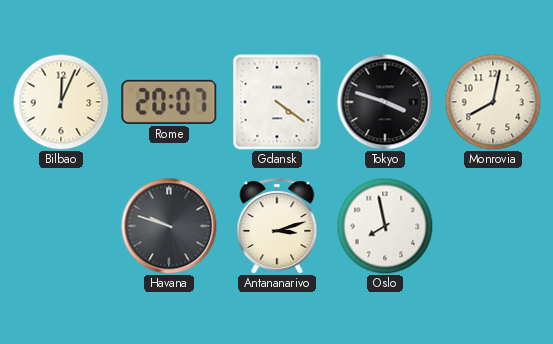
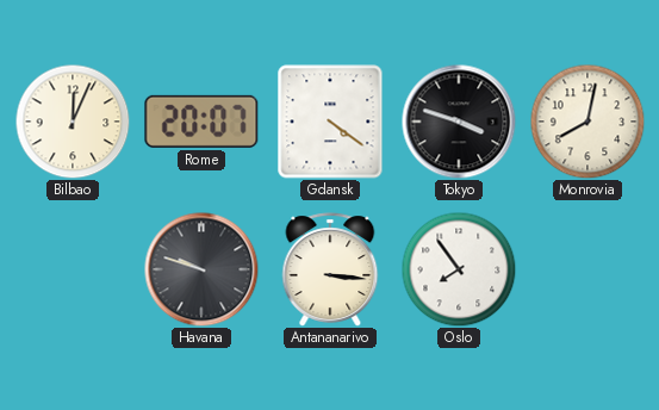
Antananarivo: 3:12 -> 3:16 (330, 269)
Oslo: 7:58 -> 7:54 (459, 269)
